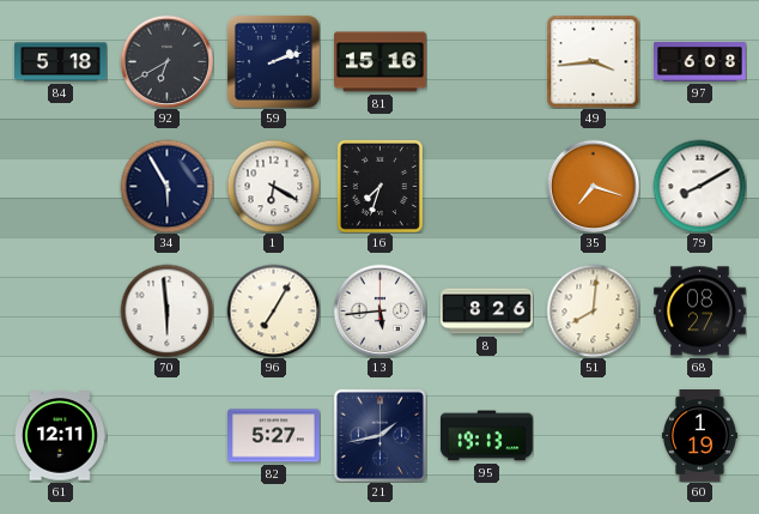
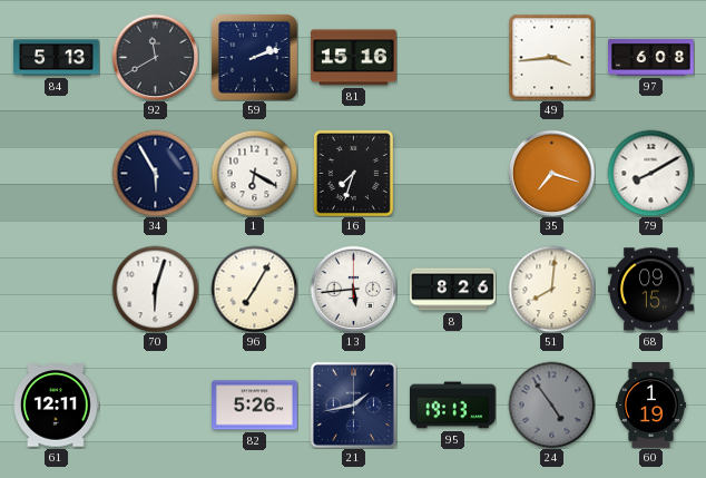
84: 5:18 -> 5:13 (57, 58)
92: 6:40 -> 11:40 (155, 57)
70: 5:59 -> 6:03 (155, 289)
68: 08:27 -> 09:15 (651, 290)
82: 5:27 -> 5:26 (255, 406)
24: none -> 4:54 (551, 404)
